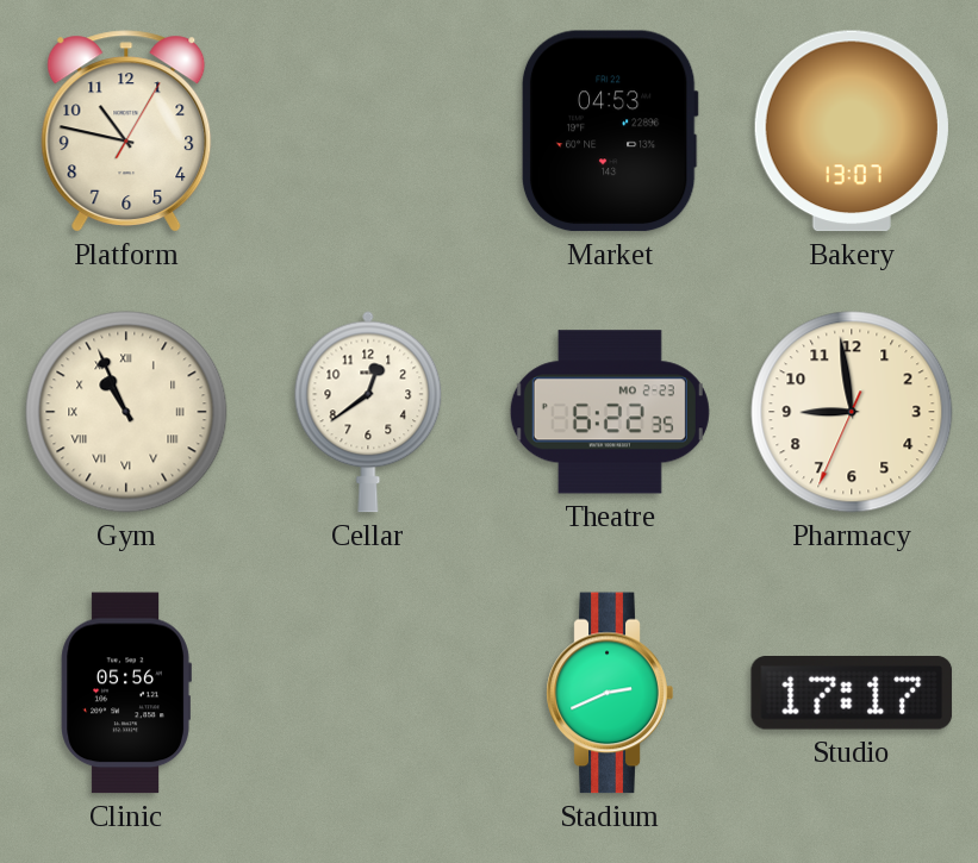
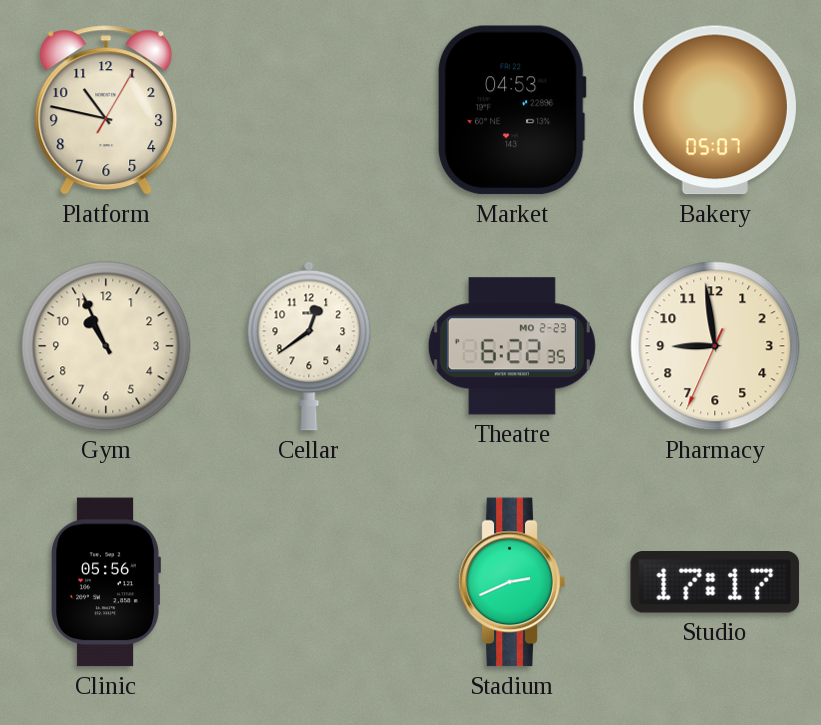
Bakery: 13:07 -> 05:07 (715, 110)
Gym numerals: Roman -> Arabic (106, 346)
